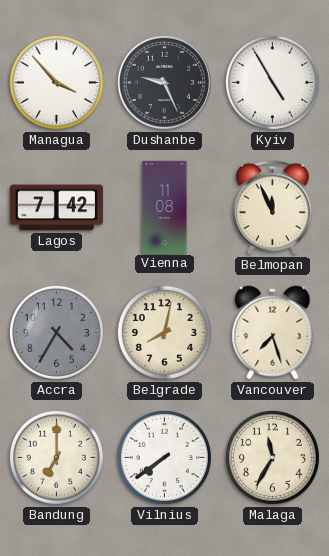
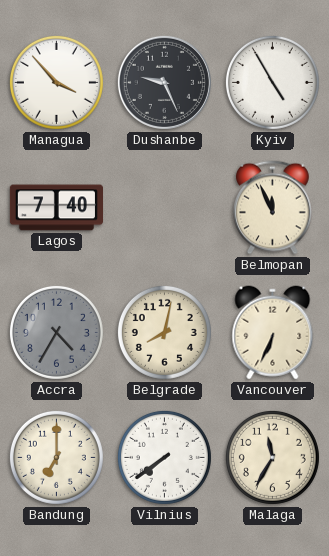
Lagos: 7:42 -> 7:40 (56, 208)
Vienna: 11:08 -> none (165, 207)
Vancouver: 7:27 -> 6:34 (273, 333)
